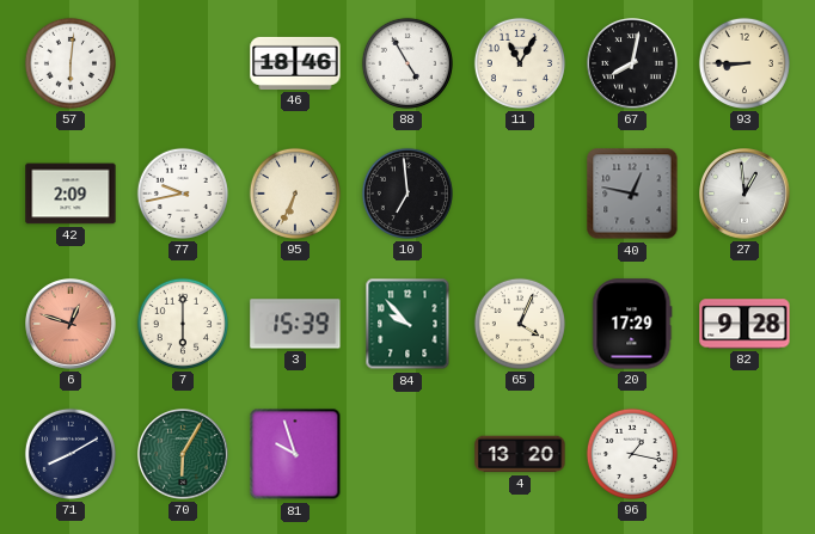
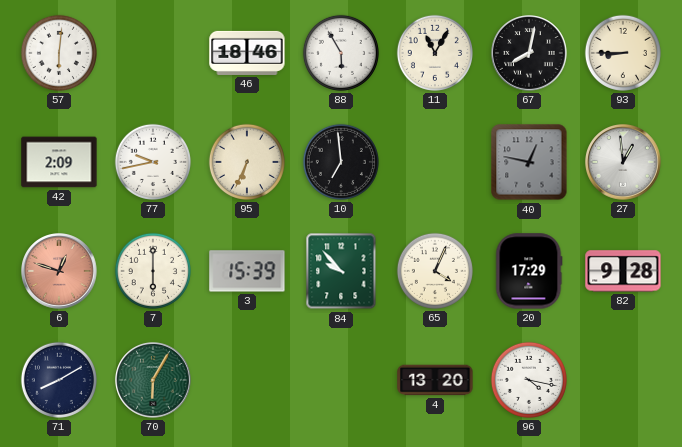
88: 4:55 -> 5:55 (341, 53)
81: 9:57 -> none (295, 454)
96: 1:17 -> 4:17 (529, 380)
